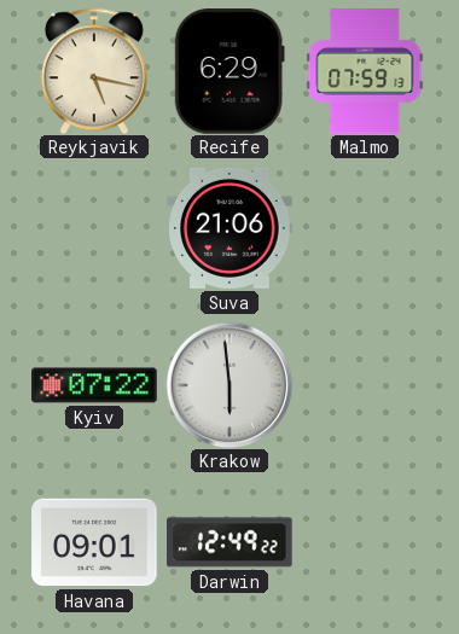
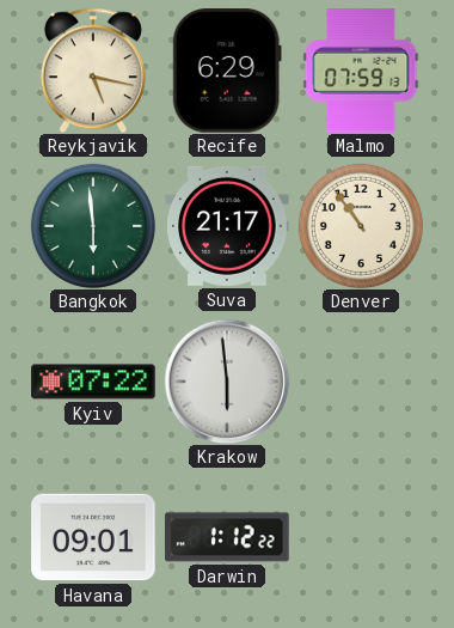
Bangkok: none -> 5:59 (93, 226)
Suva: 21:06 -> 21:17 (227, 226)
Denver: none -> 10:54 (361, 226)
Darwin: 12:49 -> 1:12 (227, 537)
